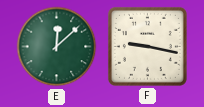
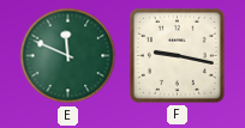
E: 12:08 -> 11:49 (68, 56)
